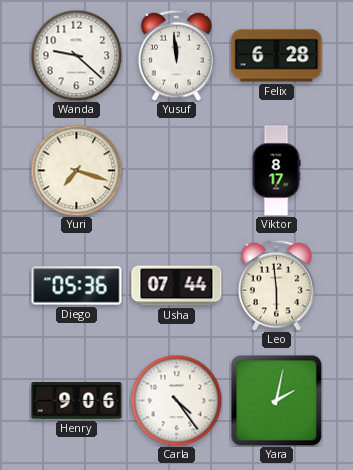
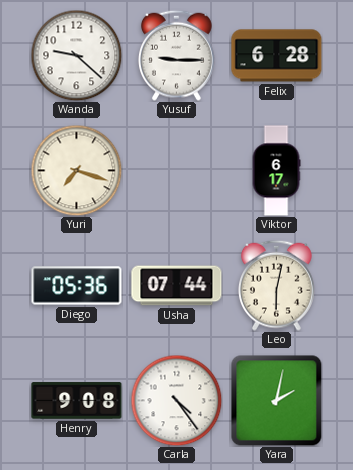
Yusuf: 11:59 -> 9:15 (176, 55)
Viktor: 8:17 -> 6:17 (276, 171)
Leo: 5:59 -> 6:02 (276, 285)
Henry: 9:06 -> 9:08 (77, 401)
